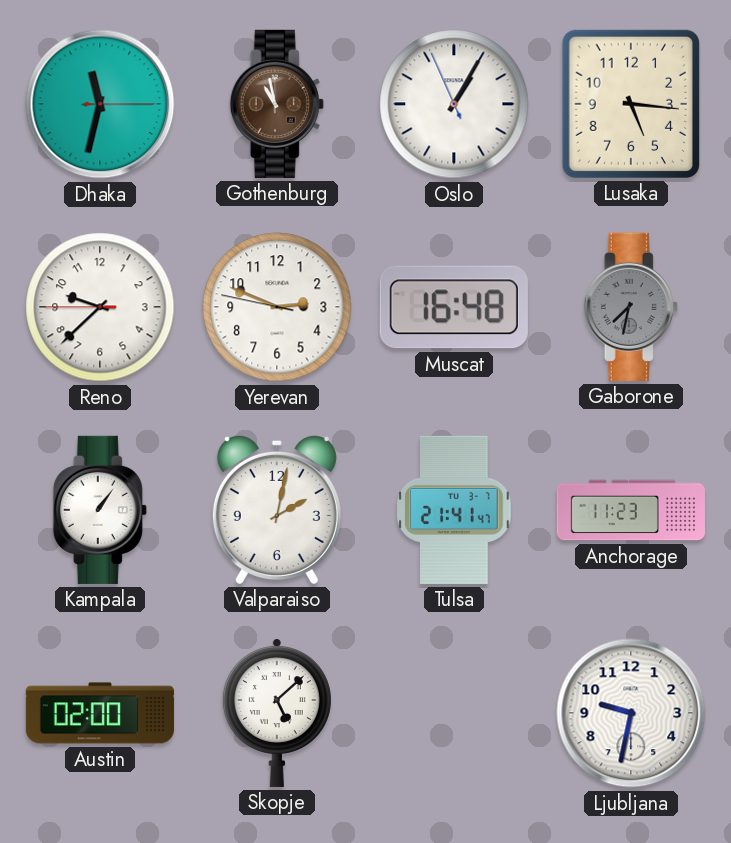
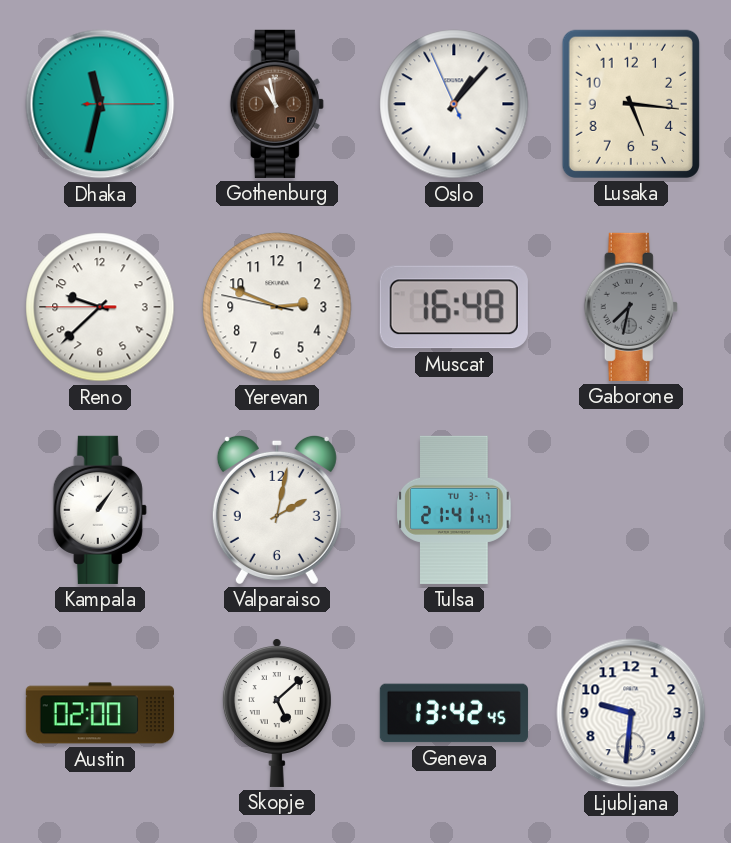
Oslo: 1:04 -> 1:06 (454, 104)
Anchorage: 11:23 -> none (630, 510)
Geneva: none -> 13:42 (454, 713)
Ljubljana: 9:32 -> 9:31 (631, 713)
